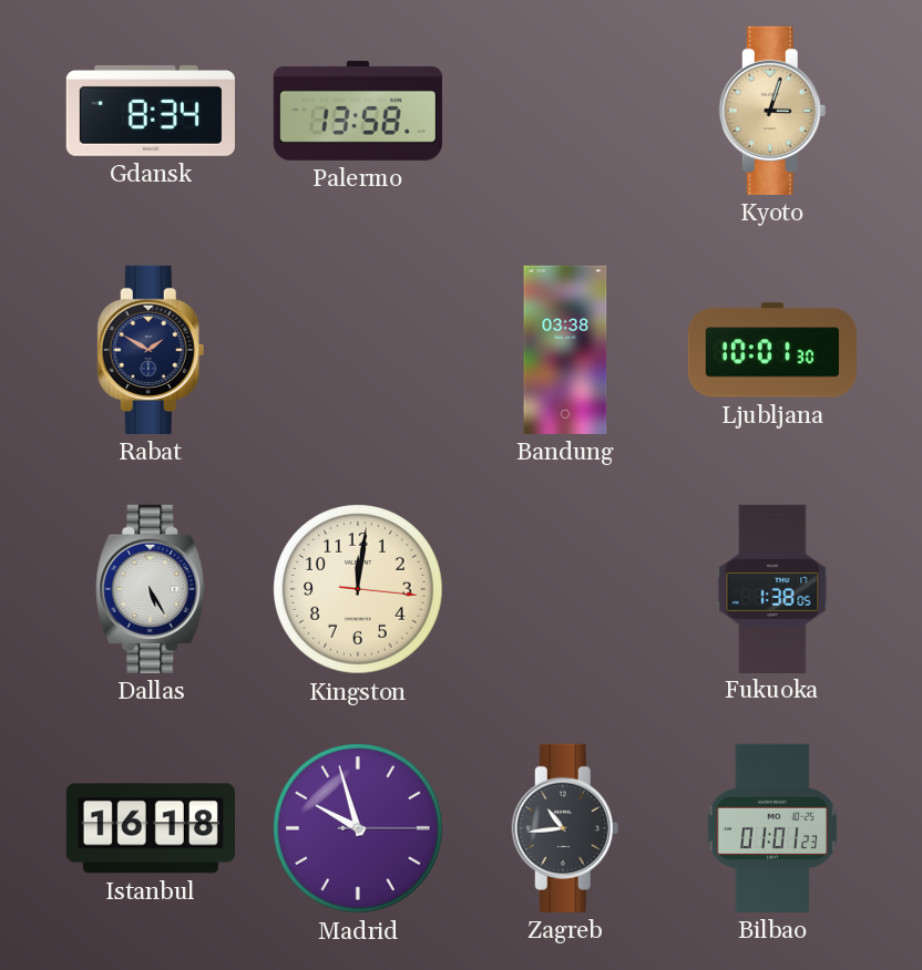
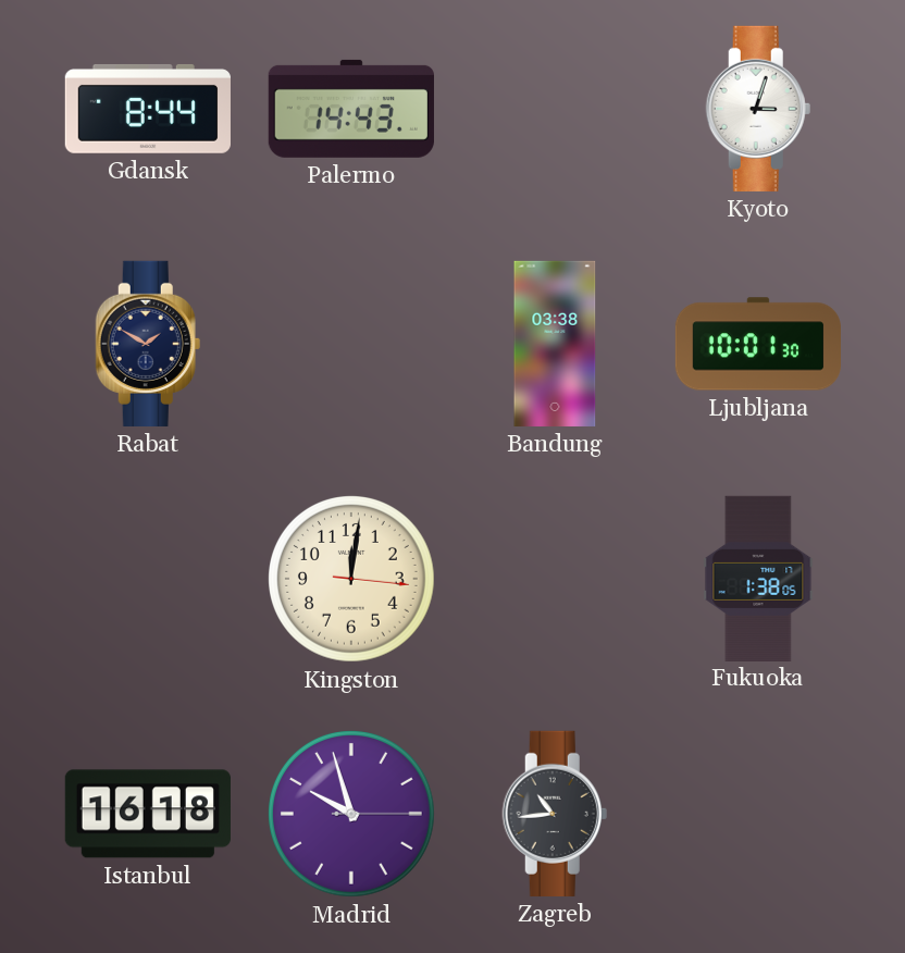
Gdansk: 8:34 -> 8:44 (148, 109)
Palermo: 13:58 -> 14:43 (351, 109)
Kyoto dial: champagne -> white (758, 109)
Dallas: 5:25 -> none (151, 589)
Bilbao: 01:01 -> none (772, 828)
